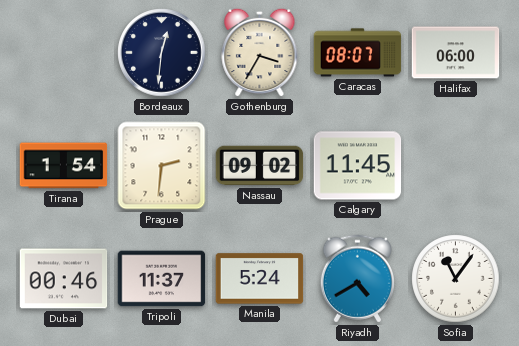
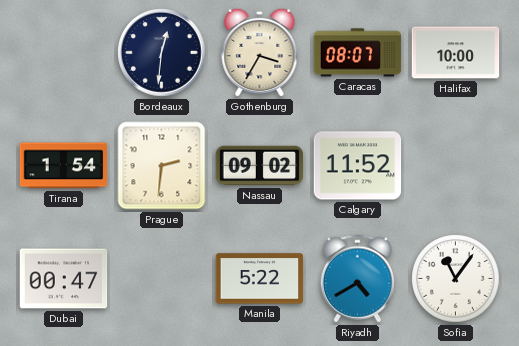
Halifax: 06:00 -> 10:00 (456, 53)
Calgary: 11:45 -> 11:52 (358, 166)
Dubai: 00:46 -> 00:47 (64, 279)
Tripoli: 11:37 -> none (162, 279)
Manila: 5:24 -> 5:22 (260, 279)
